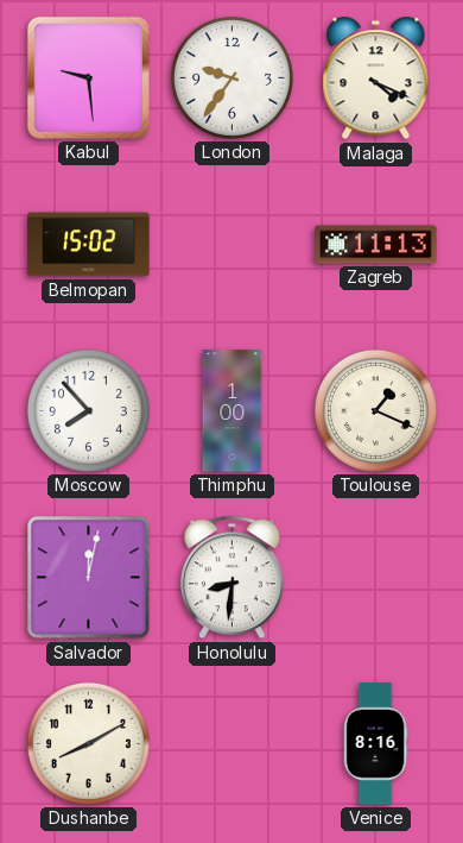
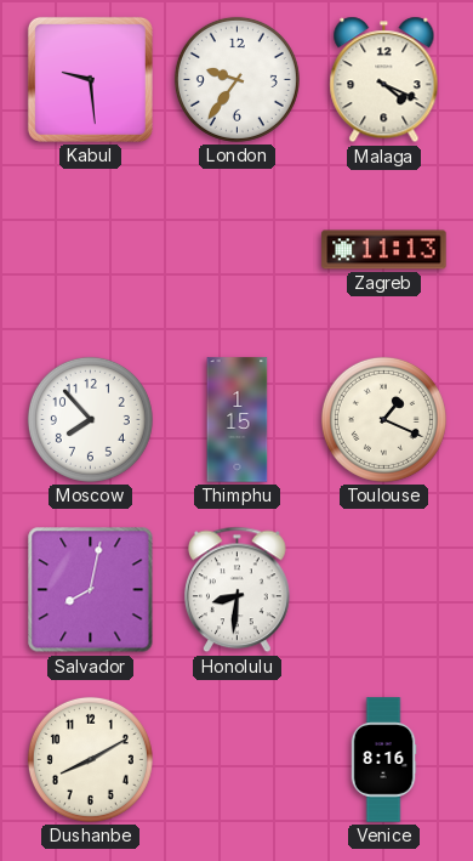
Belmopan: 15:02 -> none (89, 245)
Thimphu: 1:00 -> 1:15 (238, 420)
Salvador: 12:02 -> 8:02 (91, 590)
